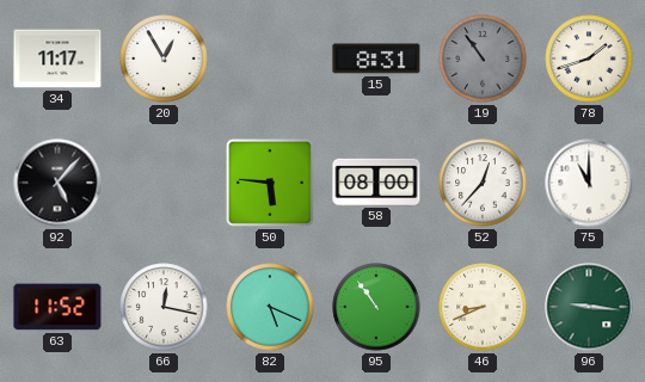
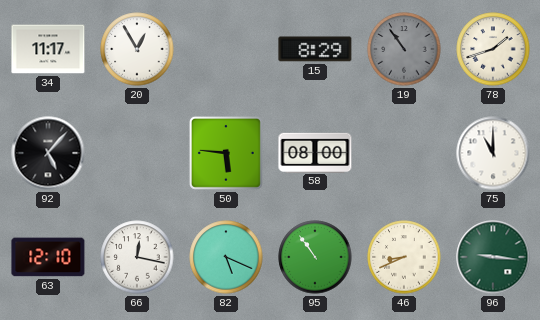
15: 8:31 -> 8:29 (315, 49)
52: 12:37 -> none (483, 183)
63: 11:52 -> 12:10 (48, 257)
